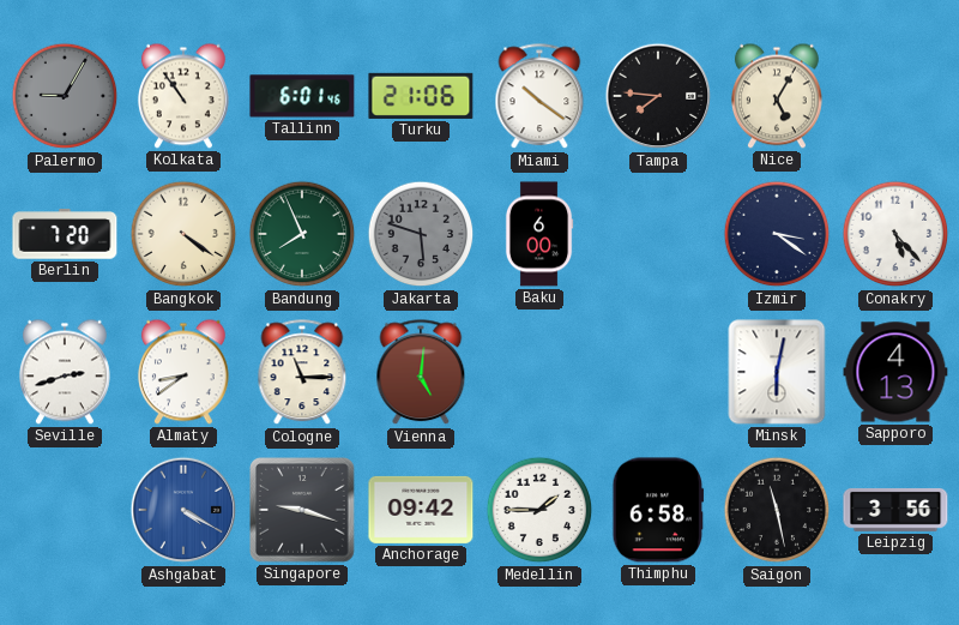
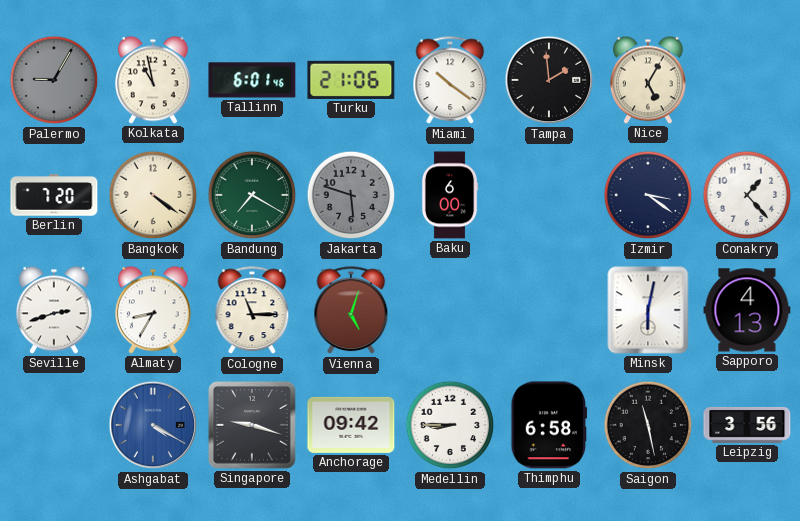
Kolkata: 10:54 -> 10:58 (153, 80)
Tampa: 7:46 -> 1:59 (549, 80)
Bandung: 7:56 -> 7:20 (252, 195)
Conakry: 5:23 -> 1:23 (747, 195)
Almaty: 8:39 -> 8:35 (153, 310)
Vienna: 5:01 -> 5:03 (351, 311)
Medellin: 1:45 -> 8:45 (450, 425)
